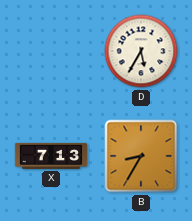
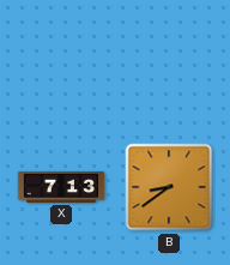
D: 5:35 -> none (141, 51)
B: 8:35 -> 8:39 (169, 187)
